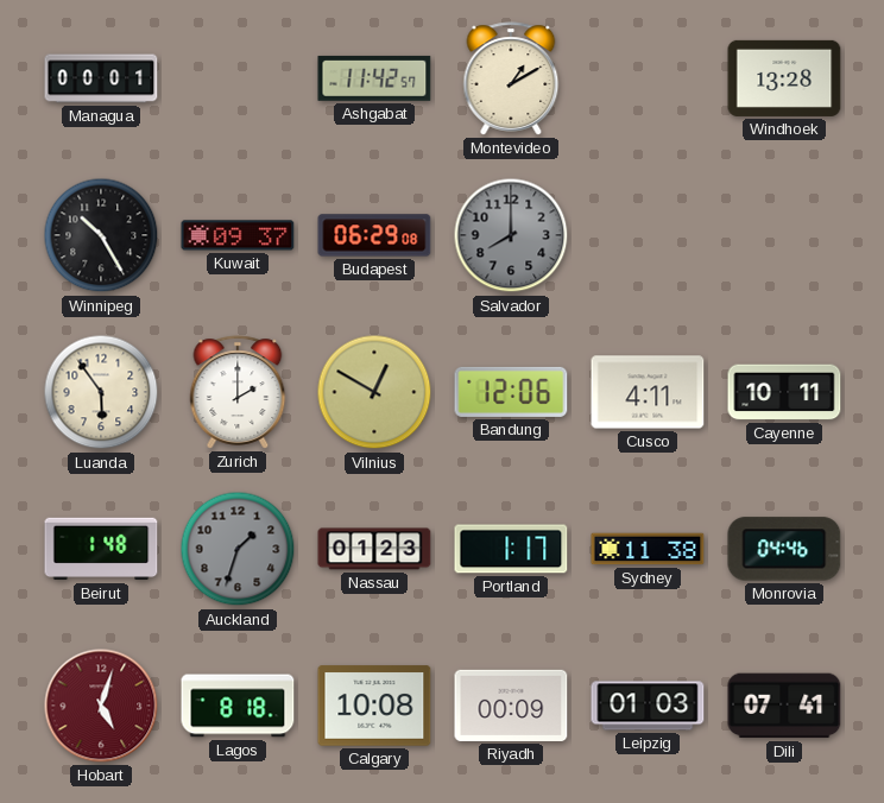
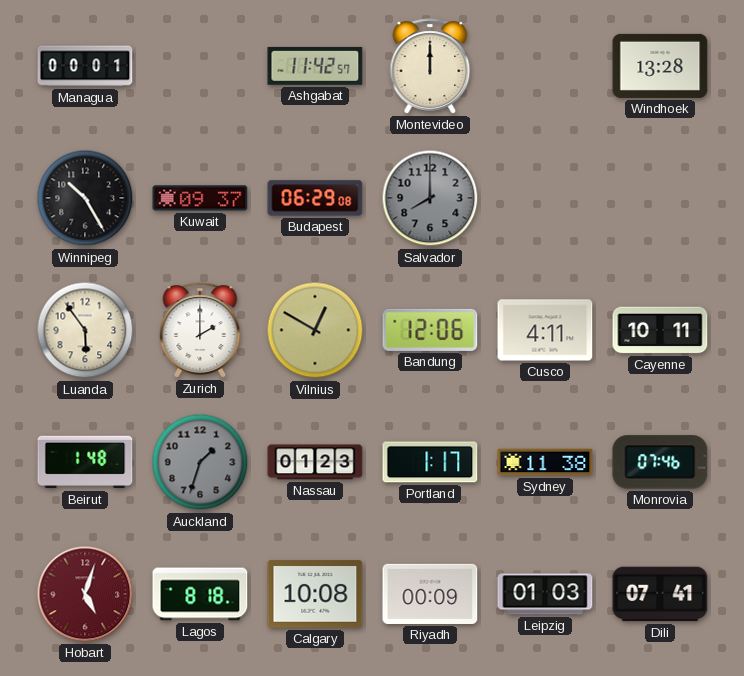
Montevideo: 1:10 -> 12:00 (430, 66)
Monrovia: 04:46 -> 07:46 (660, 462)
